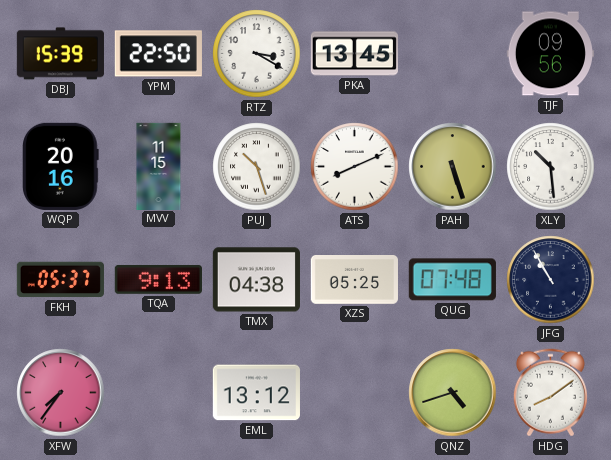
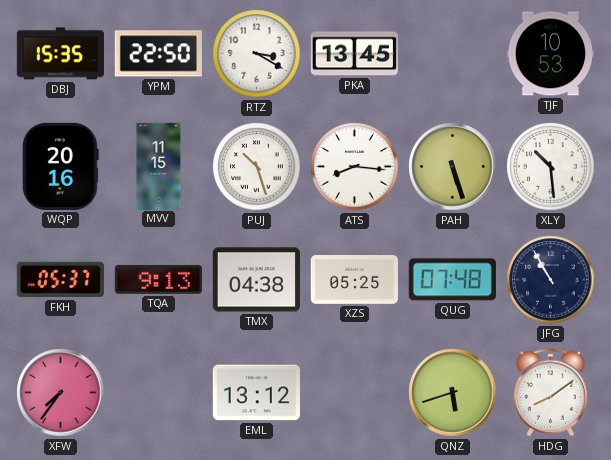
DBJ: 15:39 -> 15:35 (60, 54)
TJF: 09:56 -> 10:53 (550, 54)
ATS: 8:11 -> 8:16 (355, 167)
QNZ: 4:42 -> 5:42 (453, 393)
